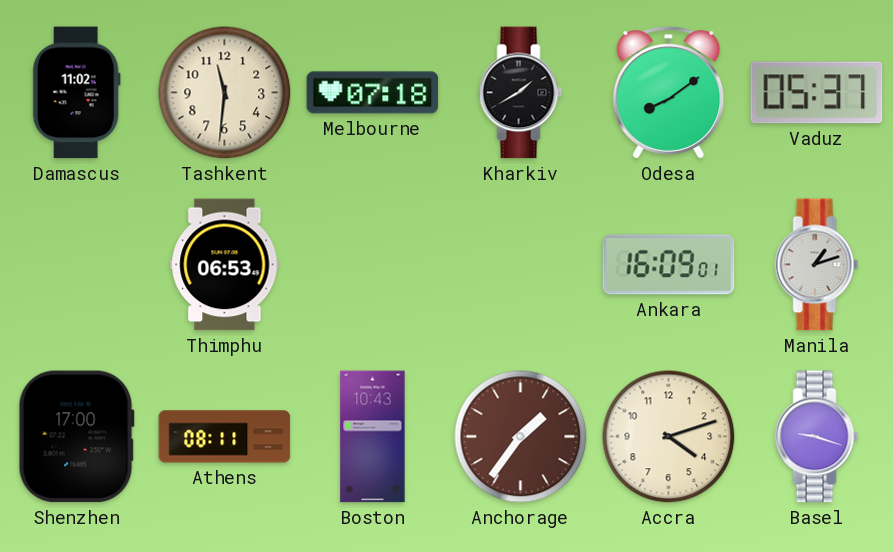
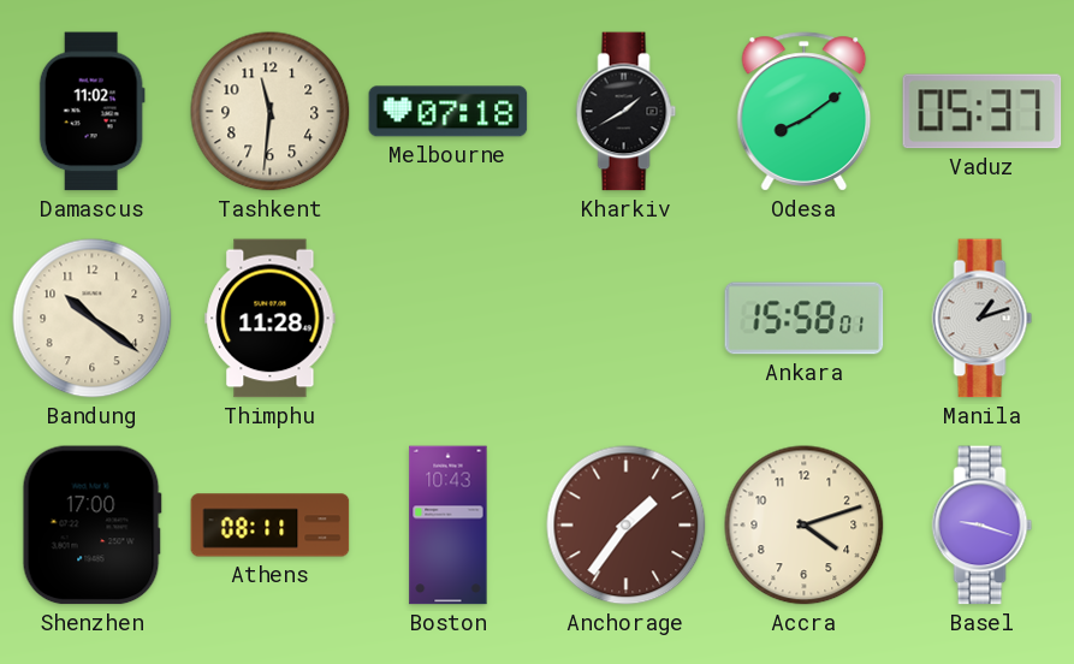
Bandung: none -> 10:21 (93, 319)
Thimphu: 06:53 -> 11:28 (271, 319)
Ankara: 16:09 -> 15:58 (805, 319)
